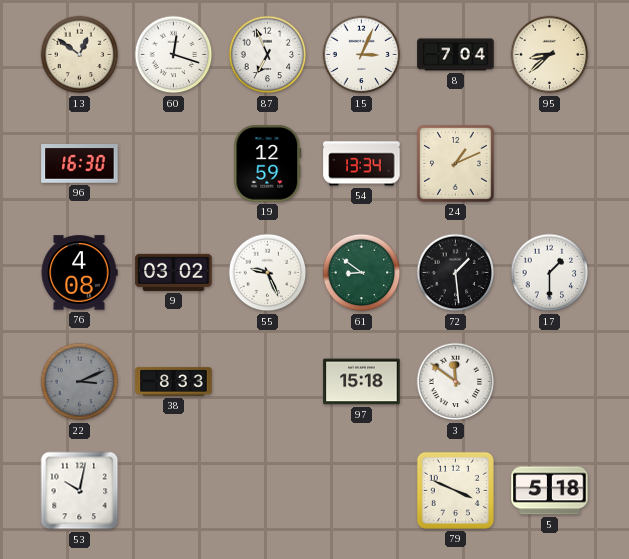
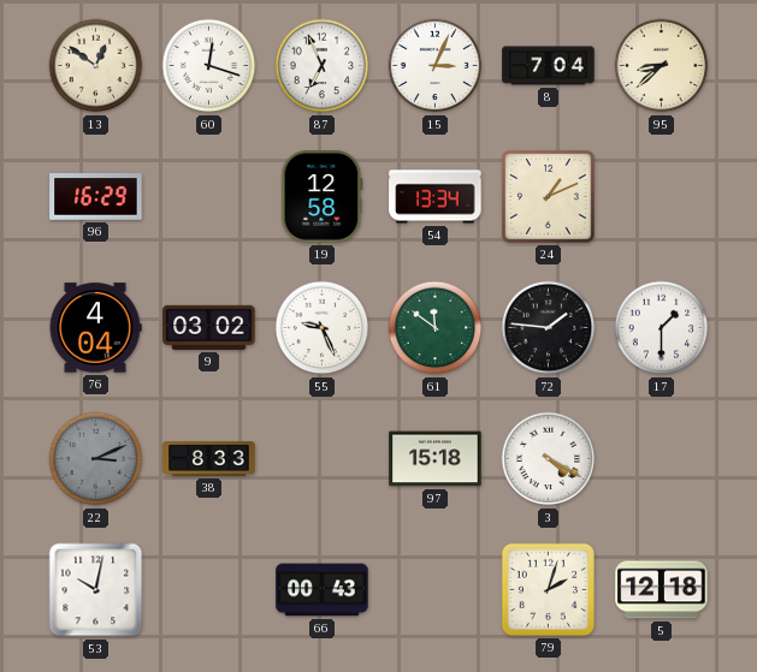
96: 16:30 -> 16:29 (96, 197)
19: 12:59 -> 12:58 (323, 197)
76: 4:08 -> 4:04 (95, 328)
61: 8:51 -> 11:51 (436, 328)
72: 1:29 -> 1:46 (549, 328)
3: 11:51 -> 4:20 (549, 459)
66: none -> 00:43 (323, 590)
79: 3:49 -> 2:03 (548, 589)
5: 5:18 -> 12:18 (662, 590)
